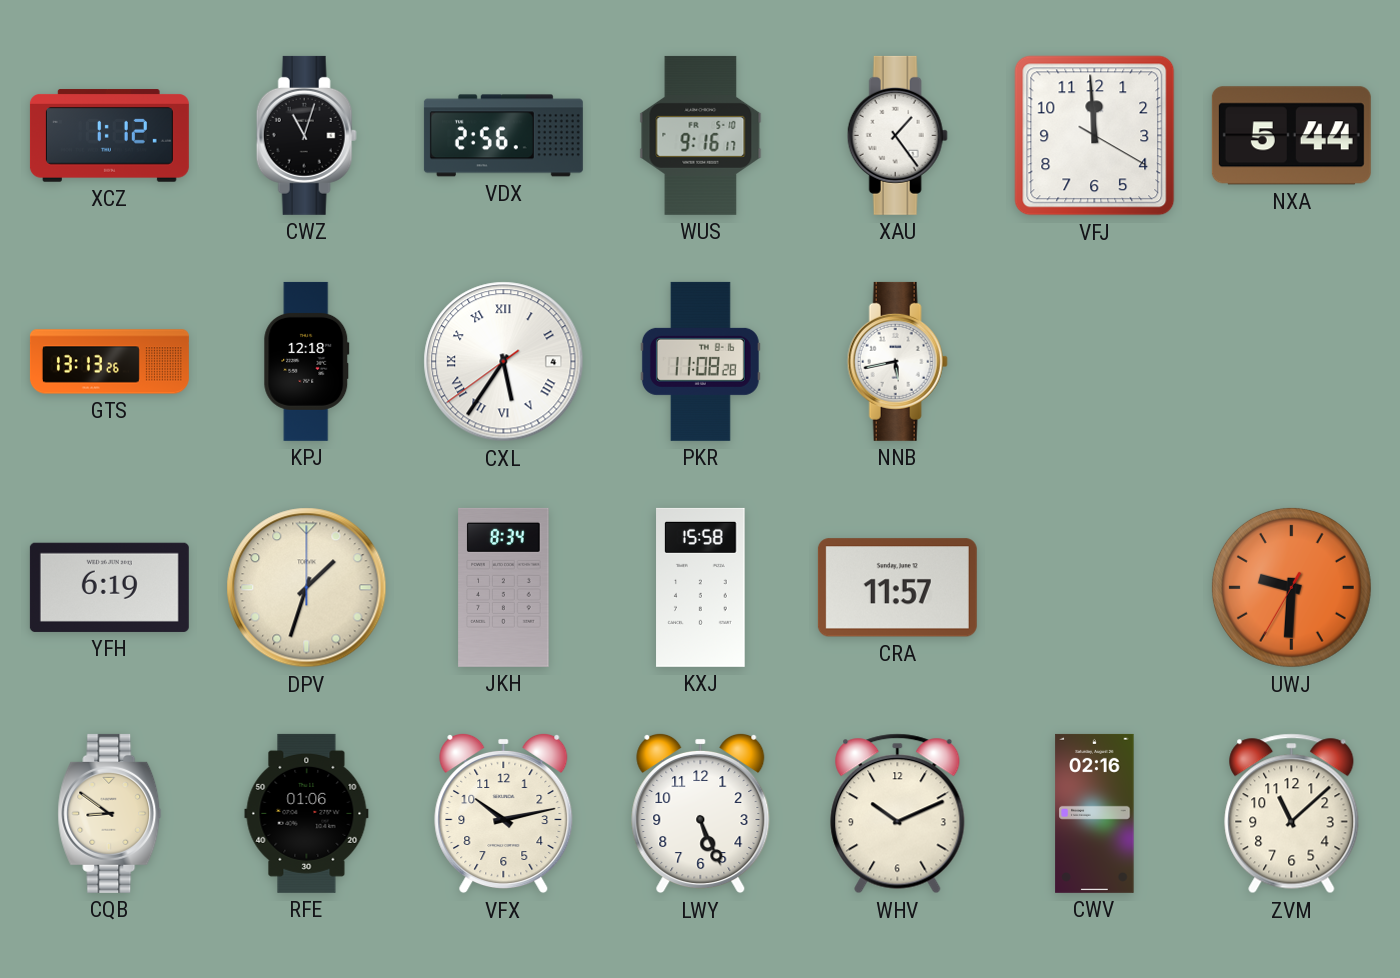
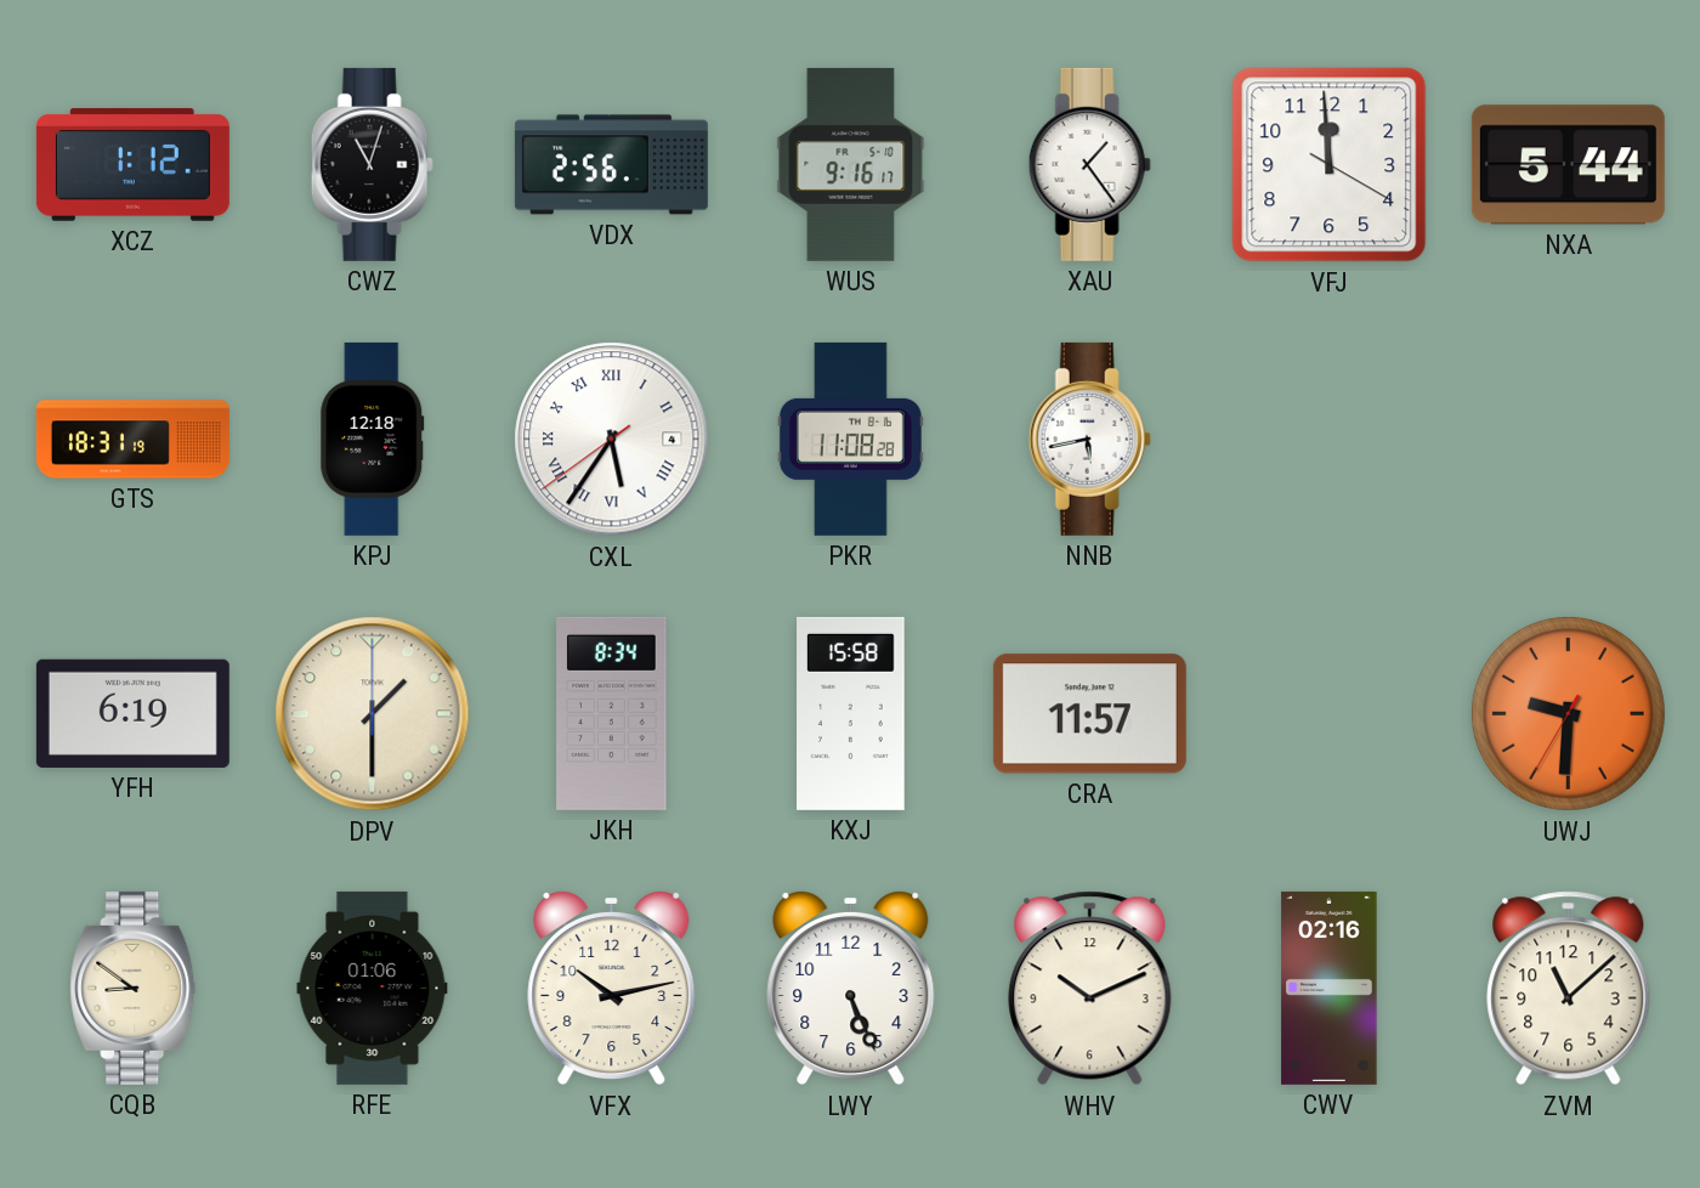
GTS: 13:13 -> 18:31 (132, 440)
DPV: 1:33 -> 1:30 (373, 714)
